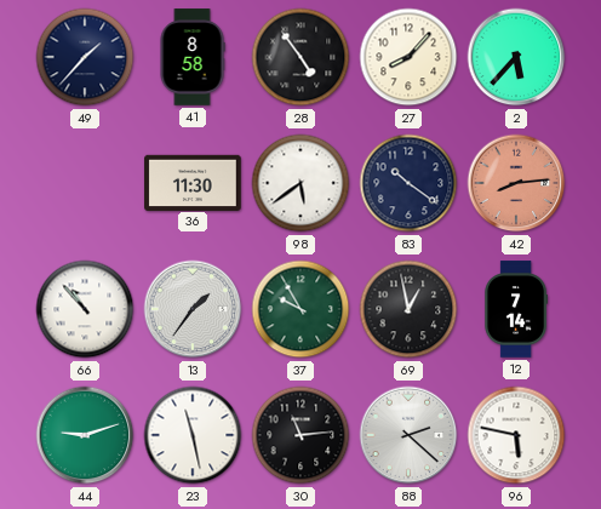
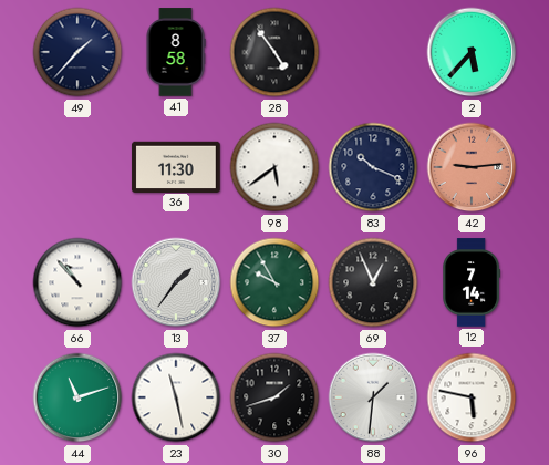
27: 8:07 -> none (408, 57)
83: 10:21 -> 10:19 (373, 167)
42: 8:14 -> 9:14 (472, 167)
69: 12:58 -> 12:56 (373, 282)
44: 9:12 -> 11:12 (77, 397)
30: 11:14 -> 1:42 (274, 397)
88: 2:22 -> 1:31 (373, 397)
